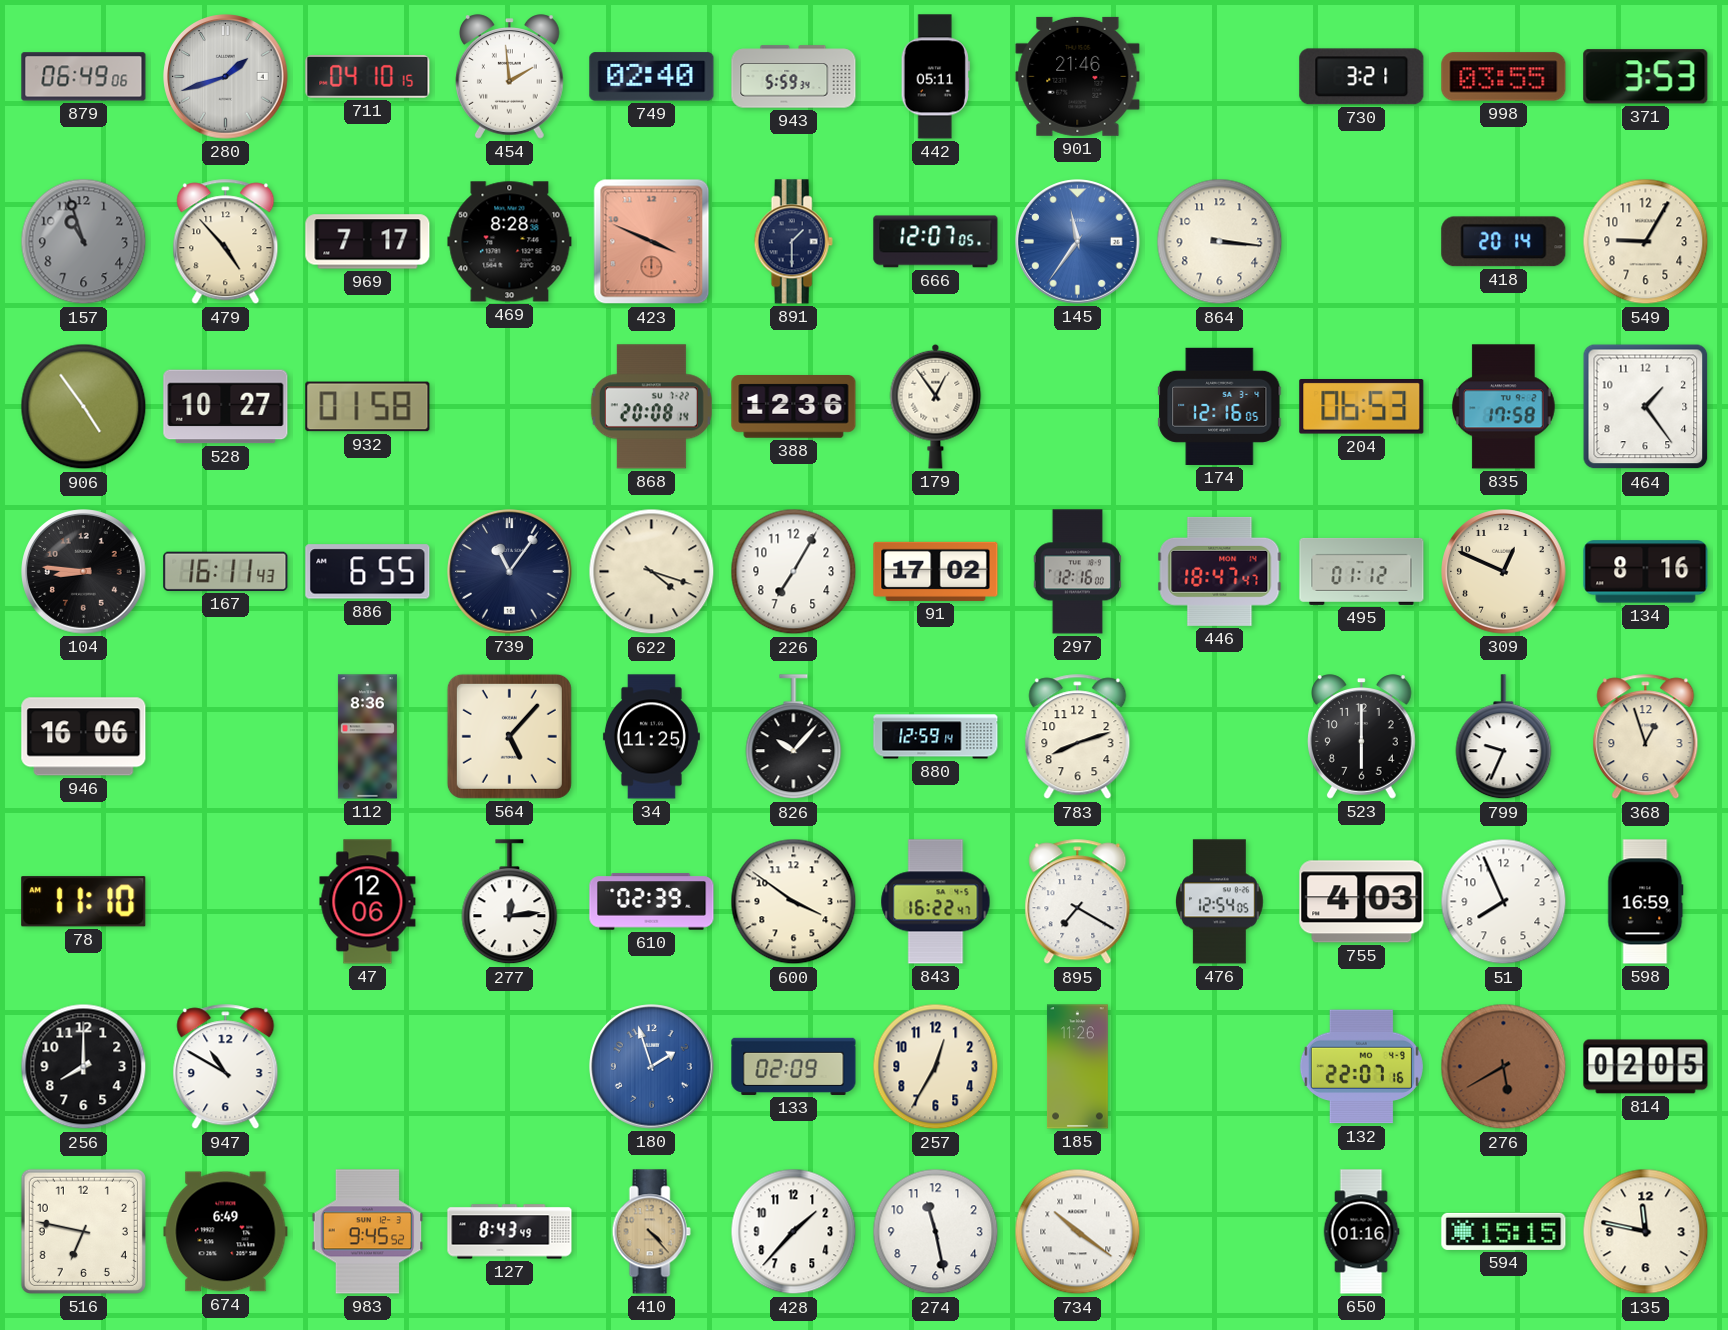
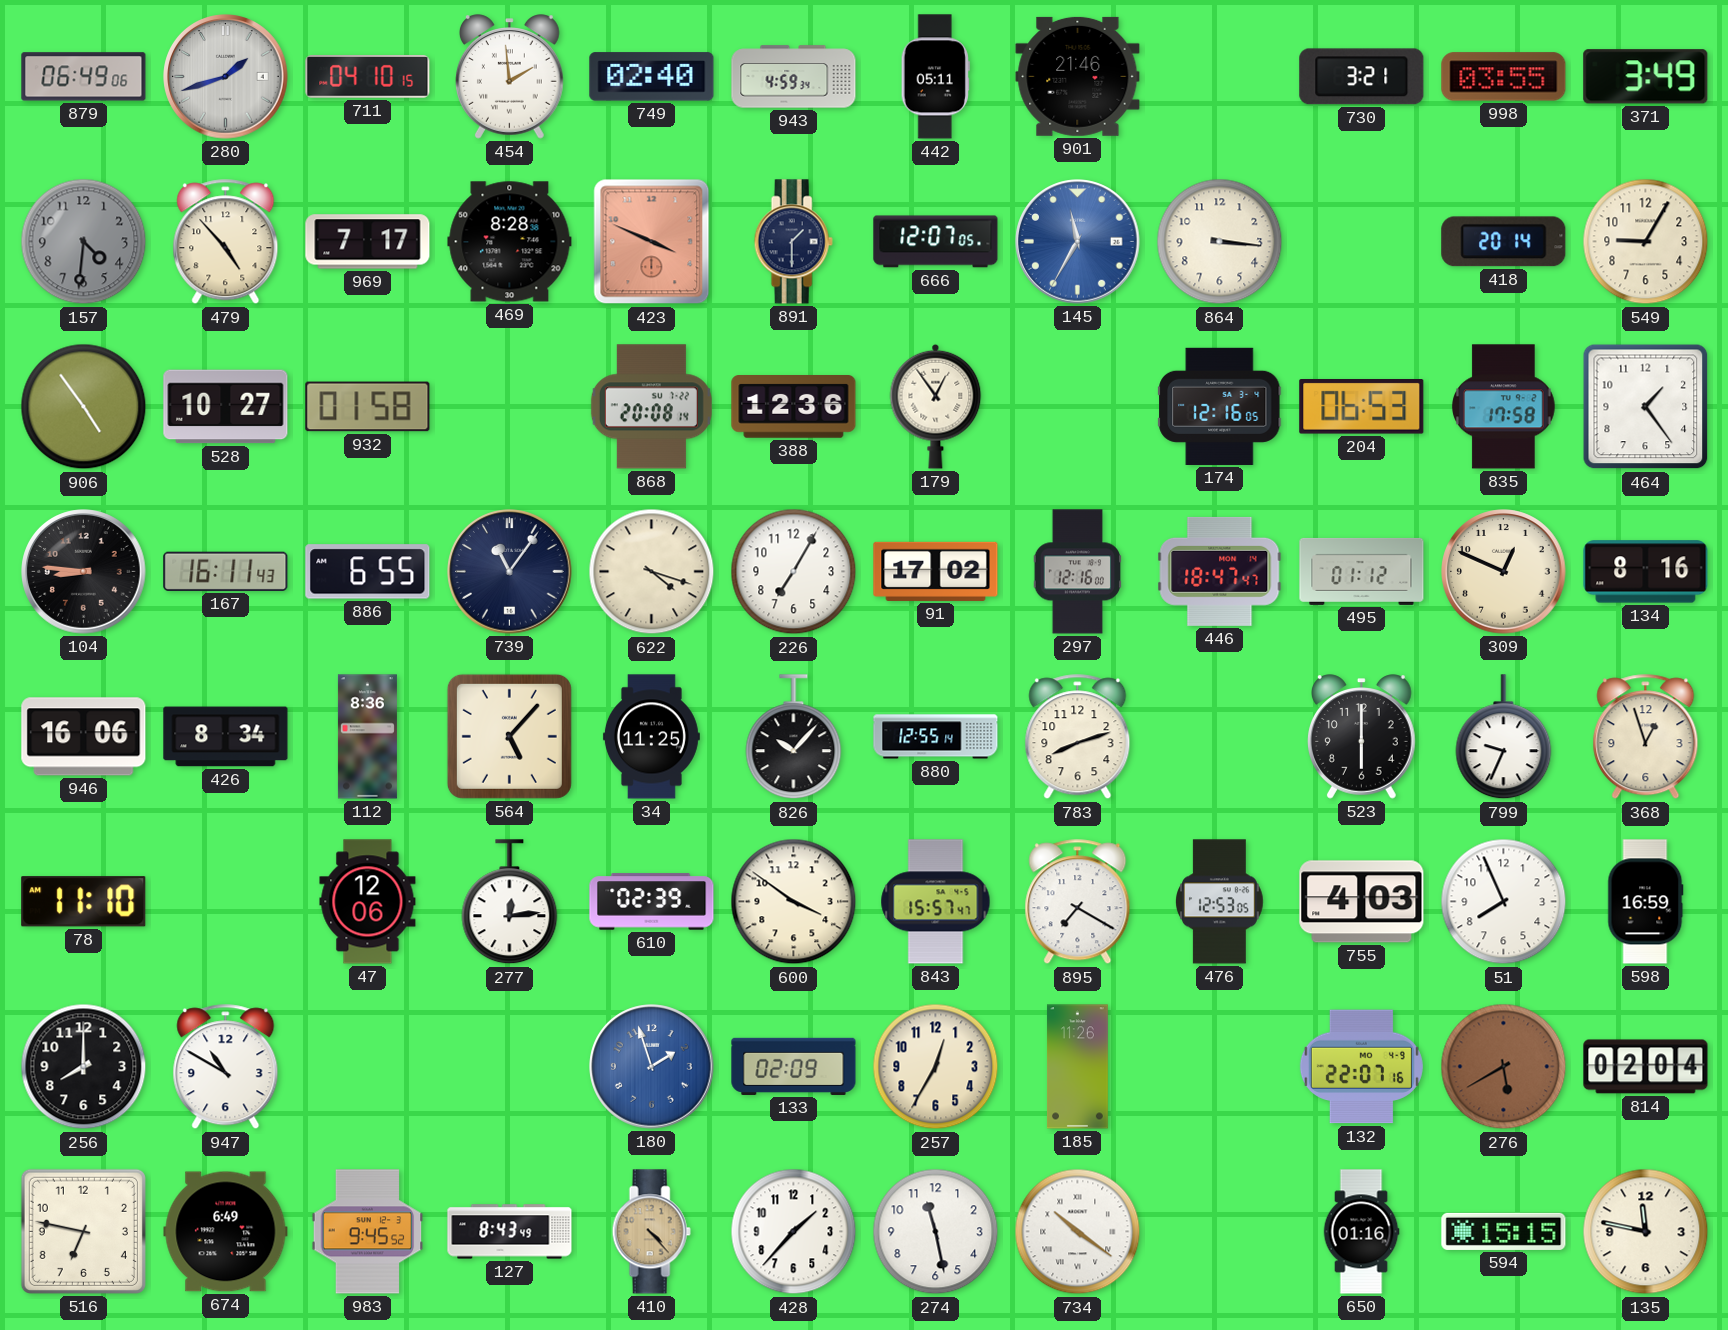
943: 5:59 -> 4:59 (794, 77)
371: 3:53 -> 3:49 (1646, 77)
157: 10:57 -> 4:31 (84, 242)
145: 11:36 -> 11:35 (1078, 242)
426: none -> 8:34 (226, 737)
880: 12:59 -> 12:55 (936, 737)
843: 16:22 -> 15:57 (936, 902)
476: 12:54 -> 12:53 (1220, 902)
814: 02:05 -> 02:04 (1646, 1067)
